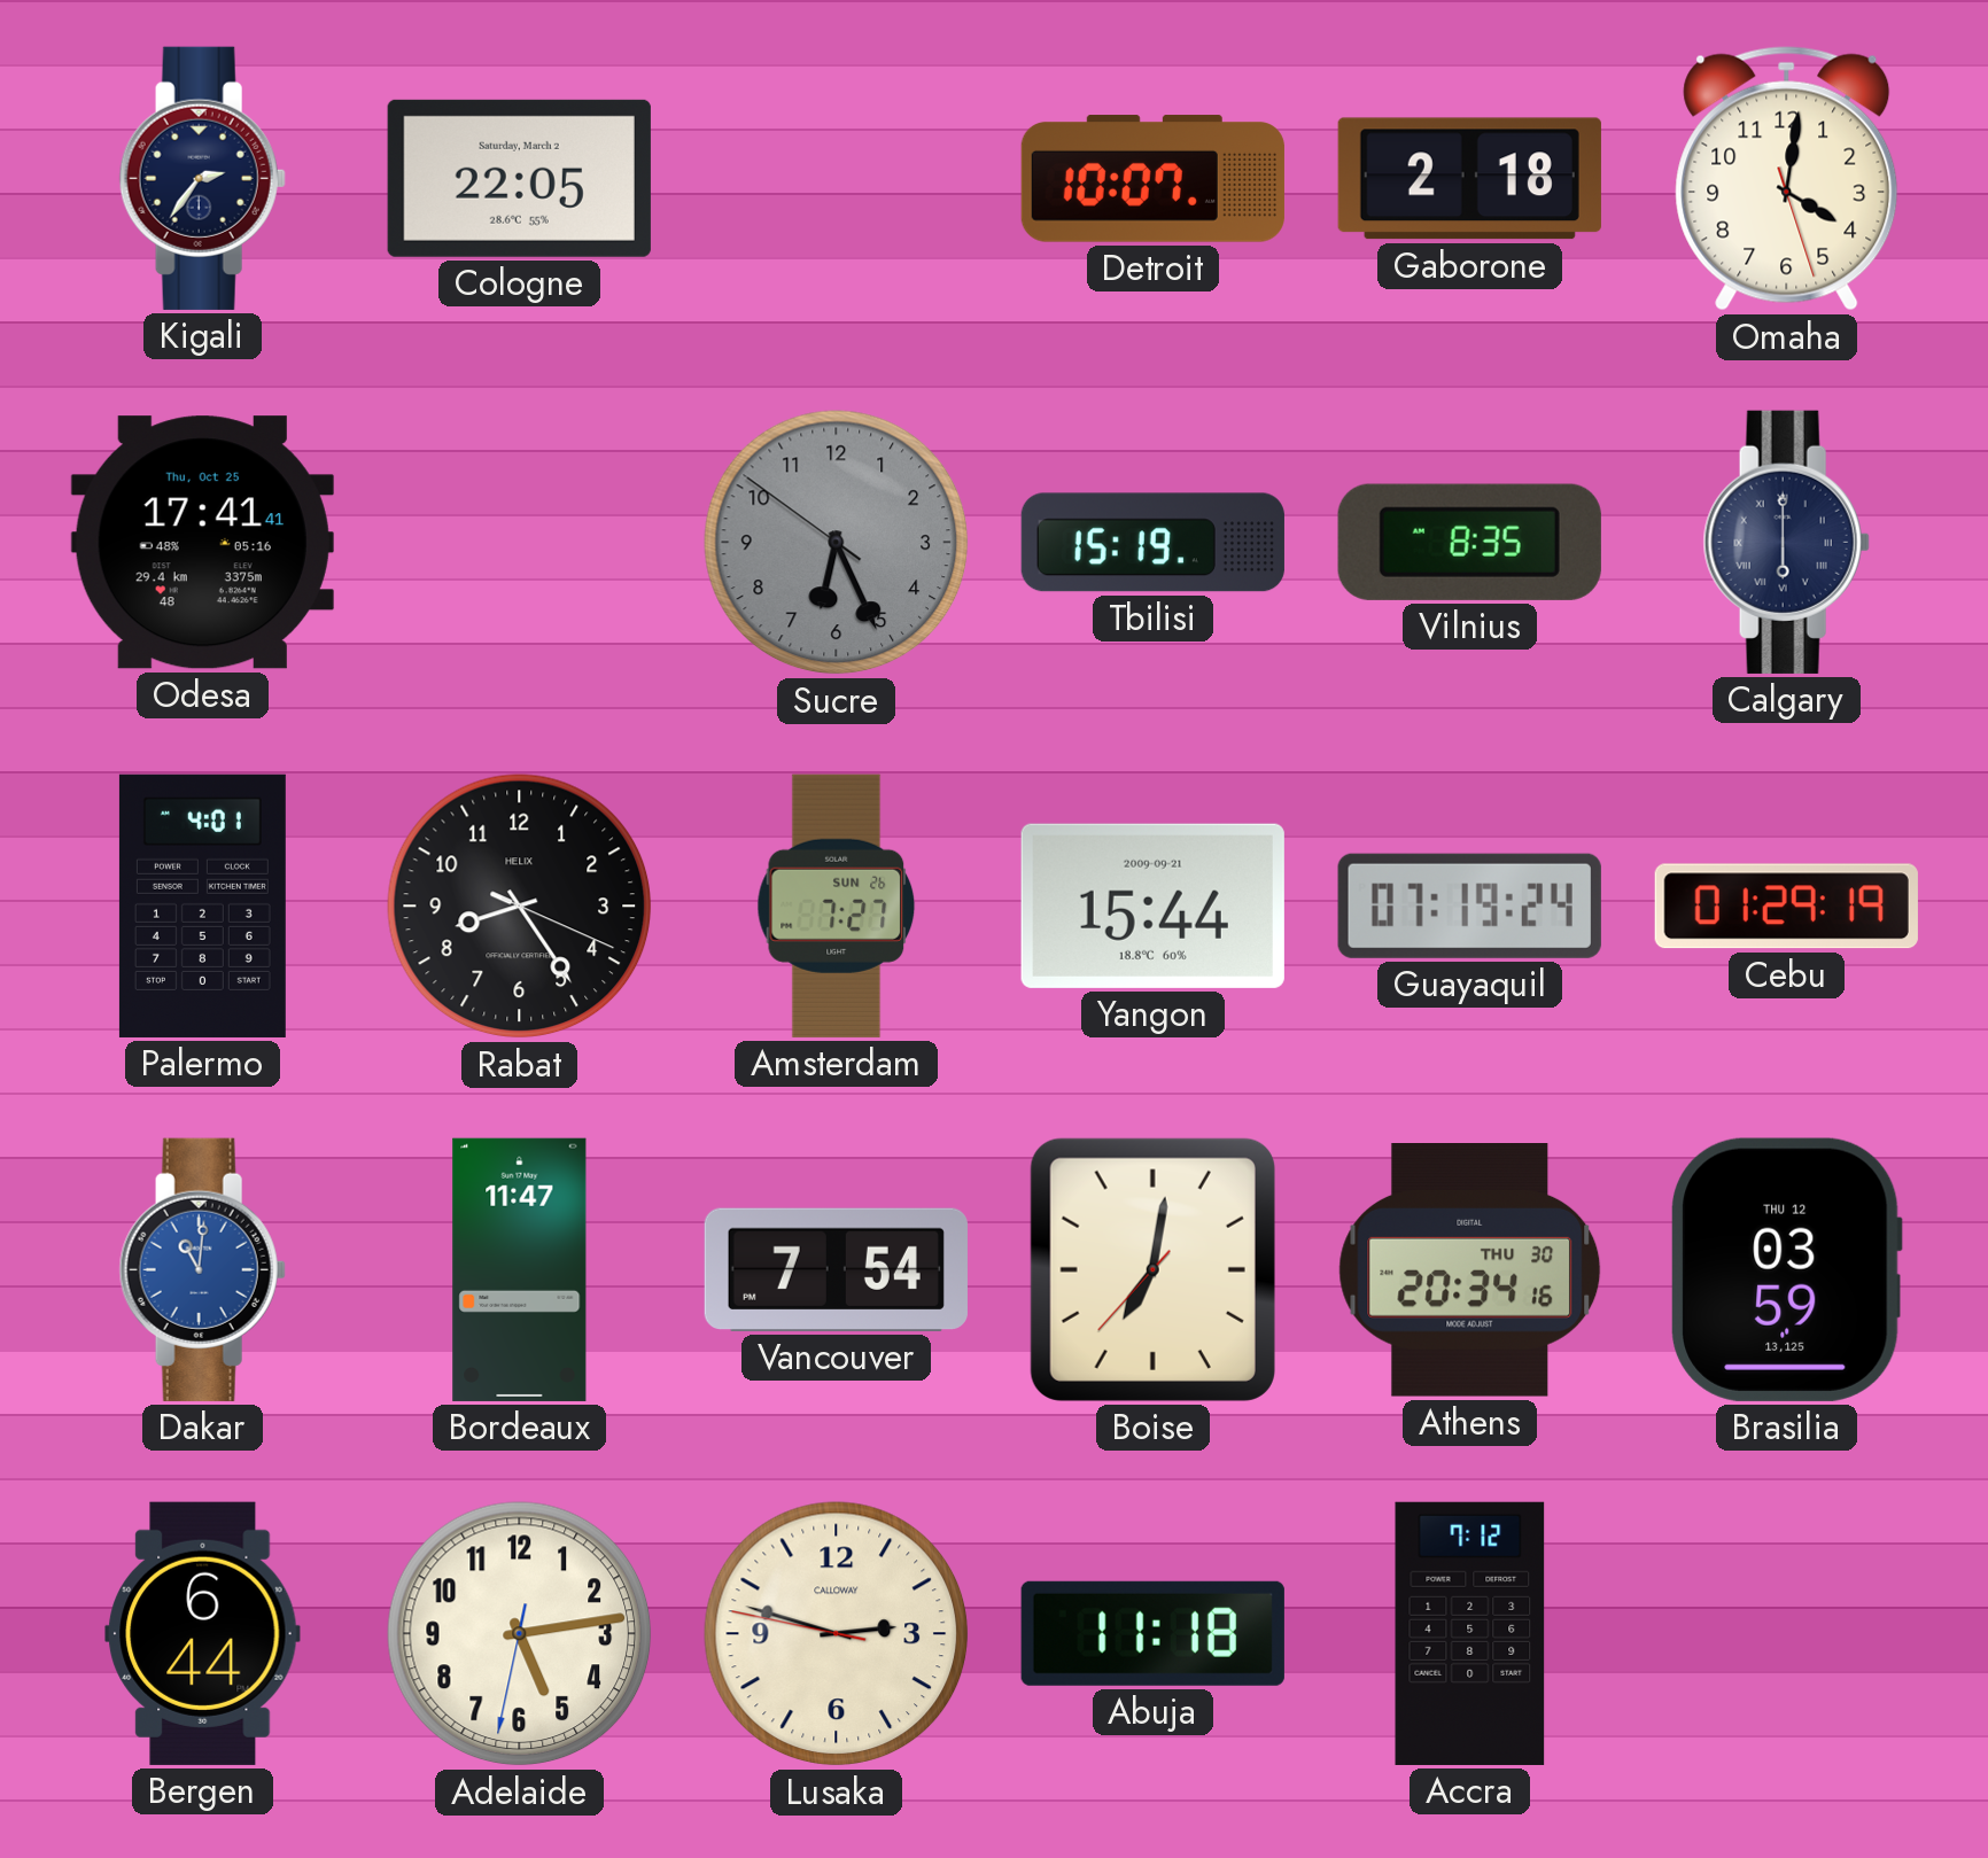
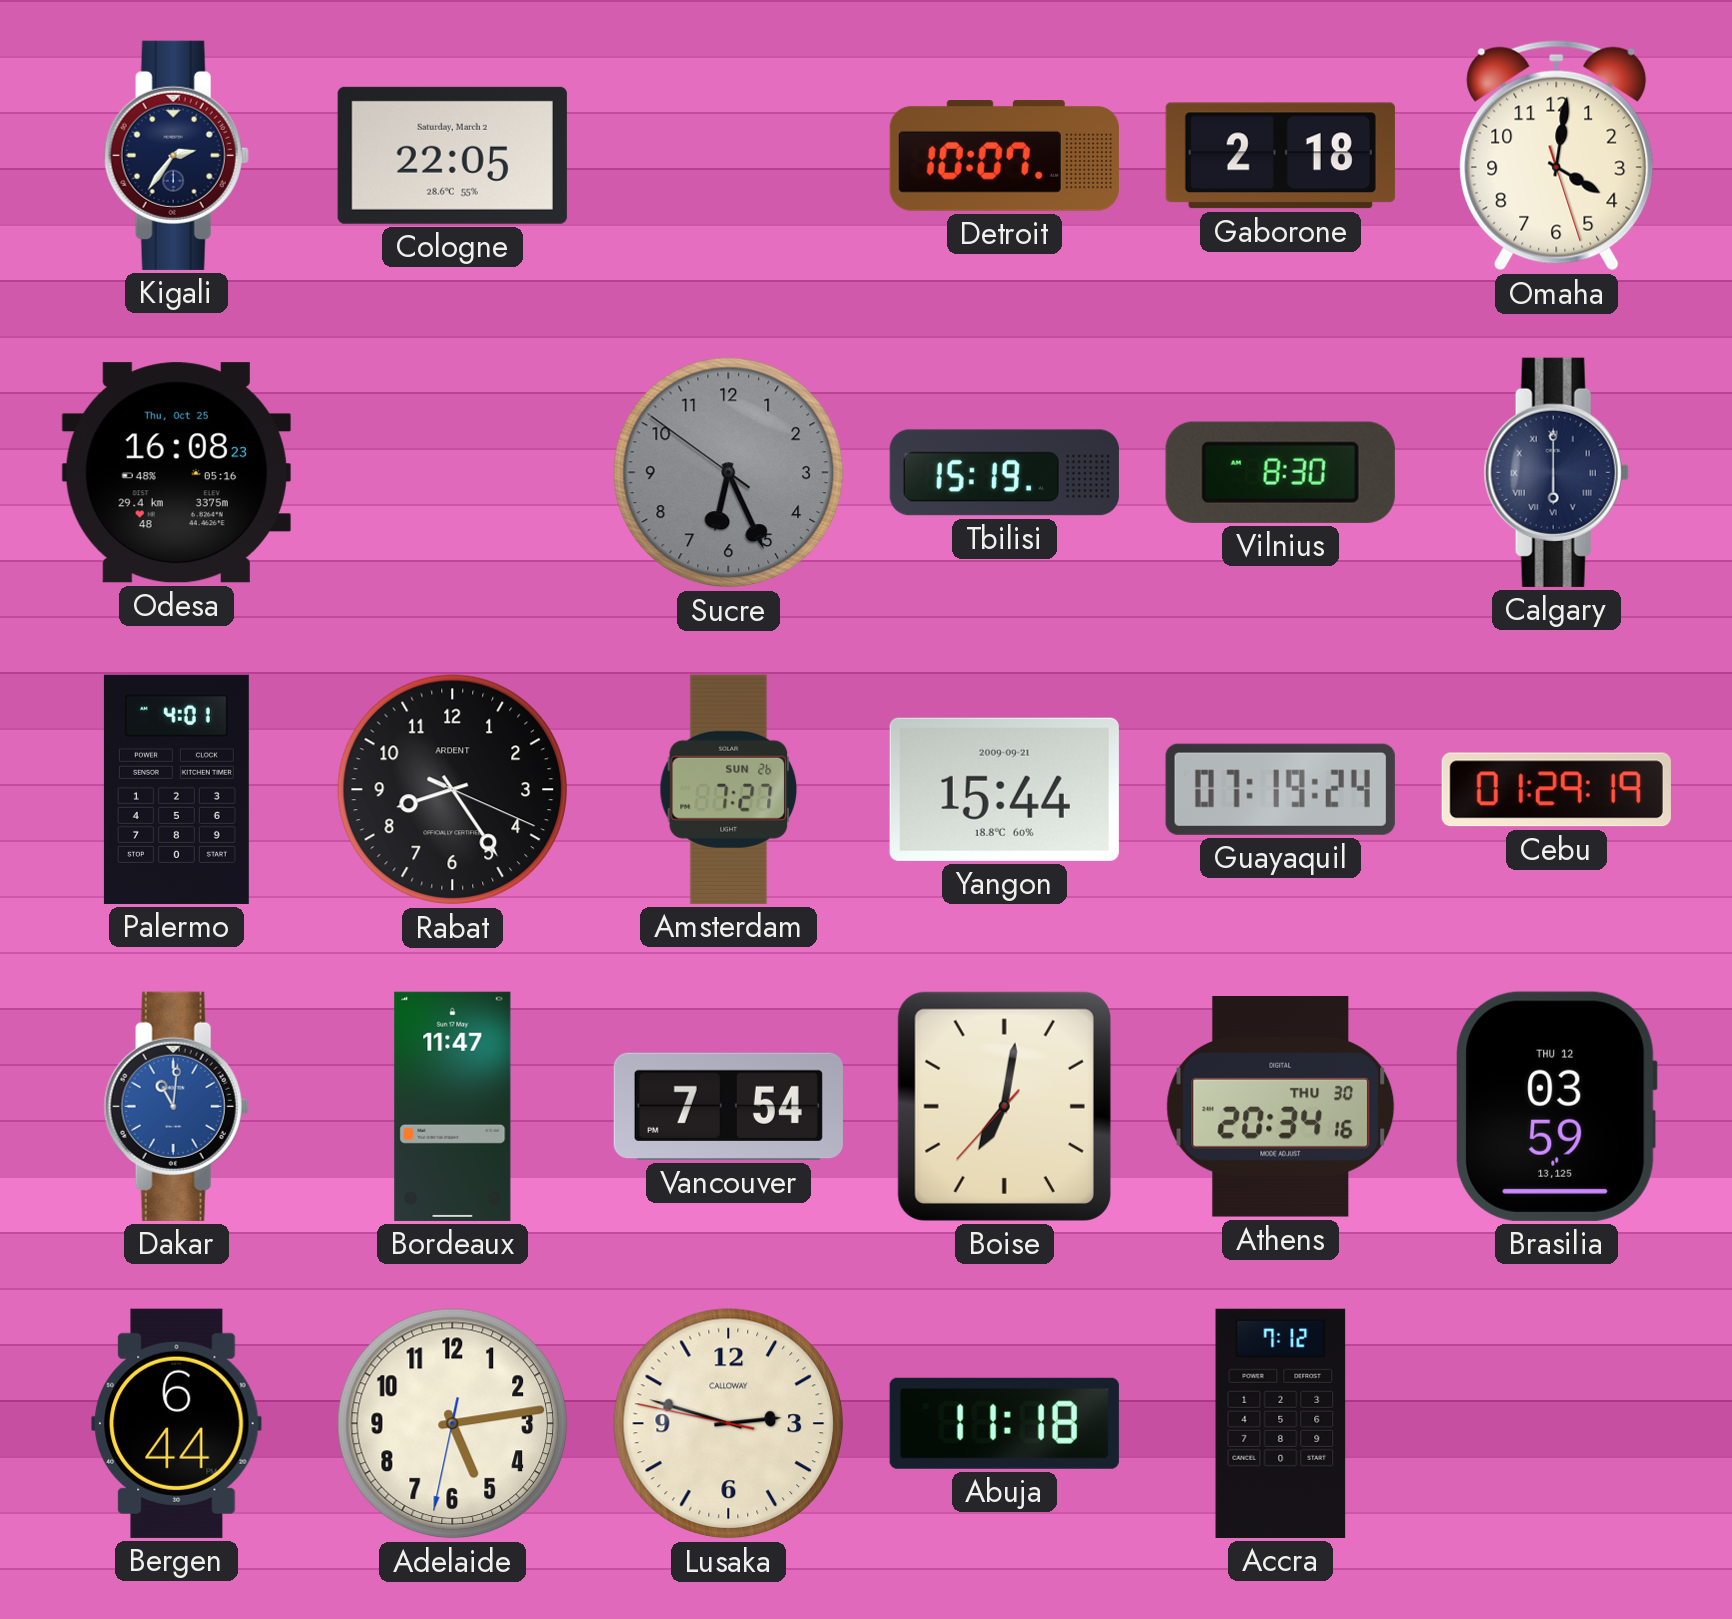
Odesa: 17:41 -> 16:08 (176, 473)
Vilnius: 8:35 -> 8:30 (1280, 472)
Rabat brand: HELIX -> ARDENT (453, 790)
